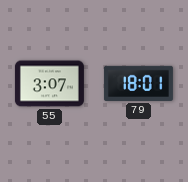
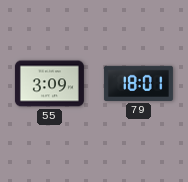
55: 3:07 -> 3:09 (49, 84)
